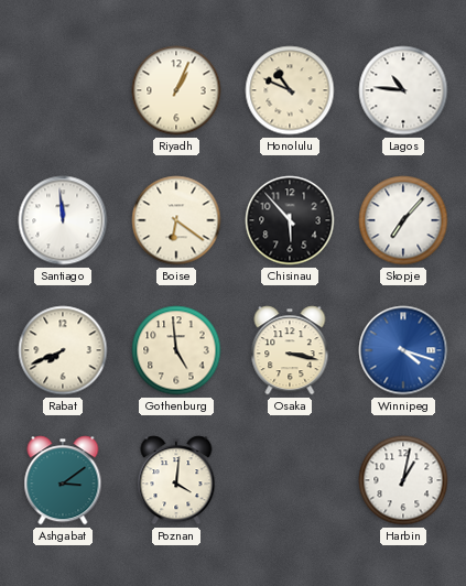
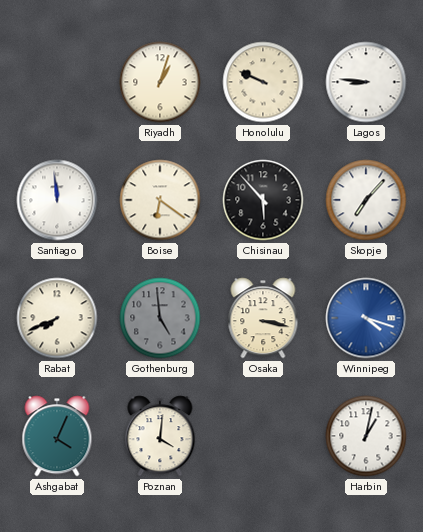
Riyadh: 1:04 -> 1:03 (160, 82)
Honolulu: 10:49 -> 9:49 (263, 82)
Lagos: 10:46 -> 8:46 (366, 82)
Gothenburg dial: cream -> grey (160, 318)
Ashgabat: 3:09 -> 4:04 (57, 436)
